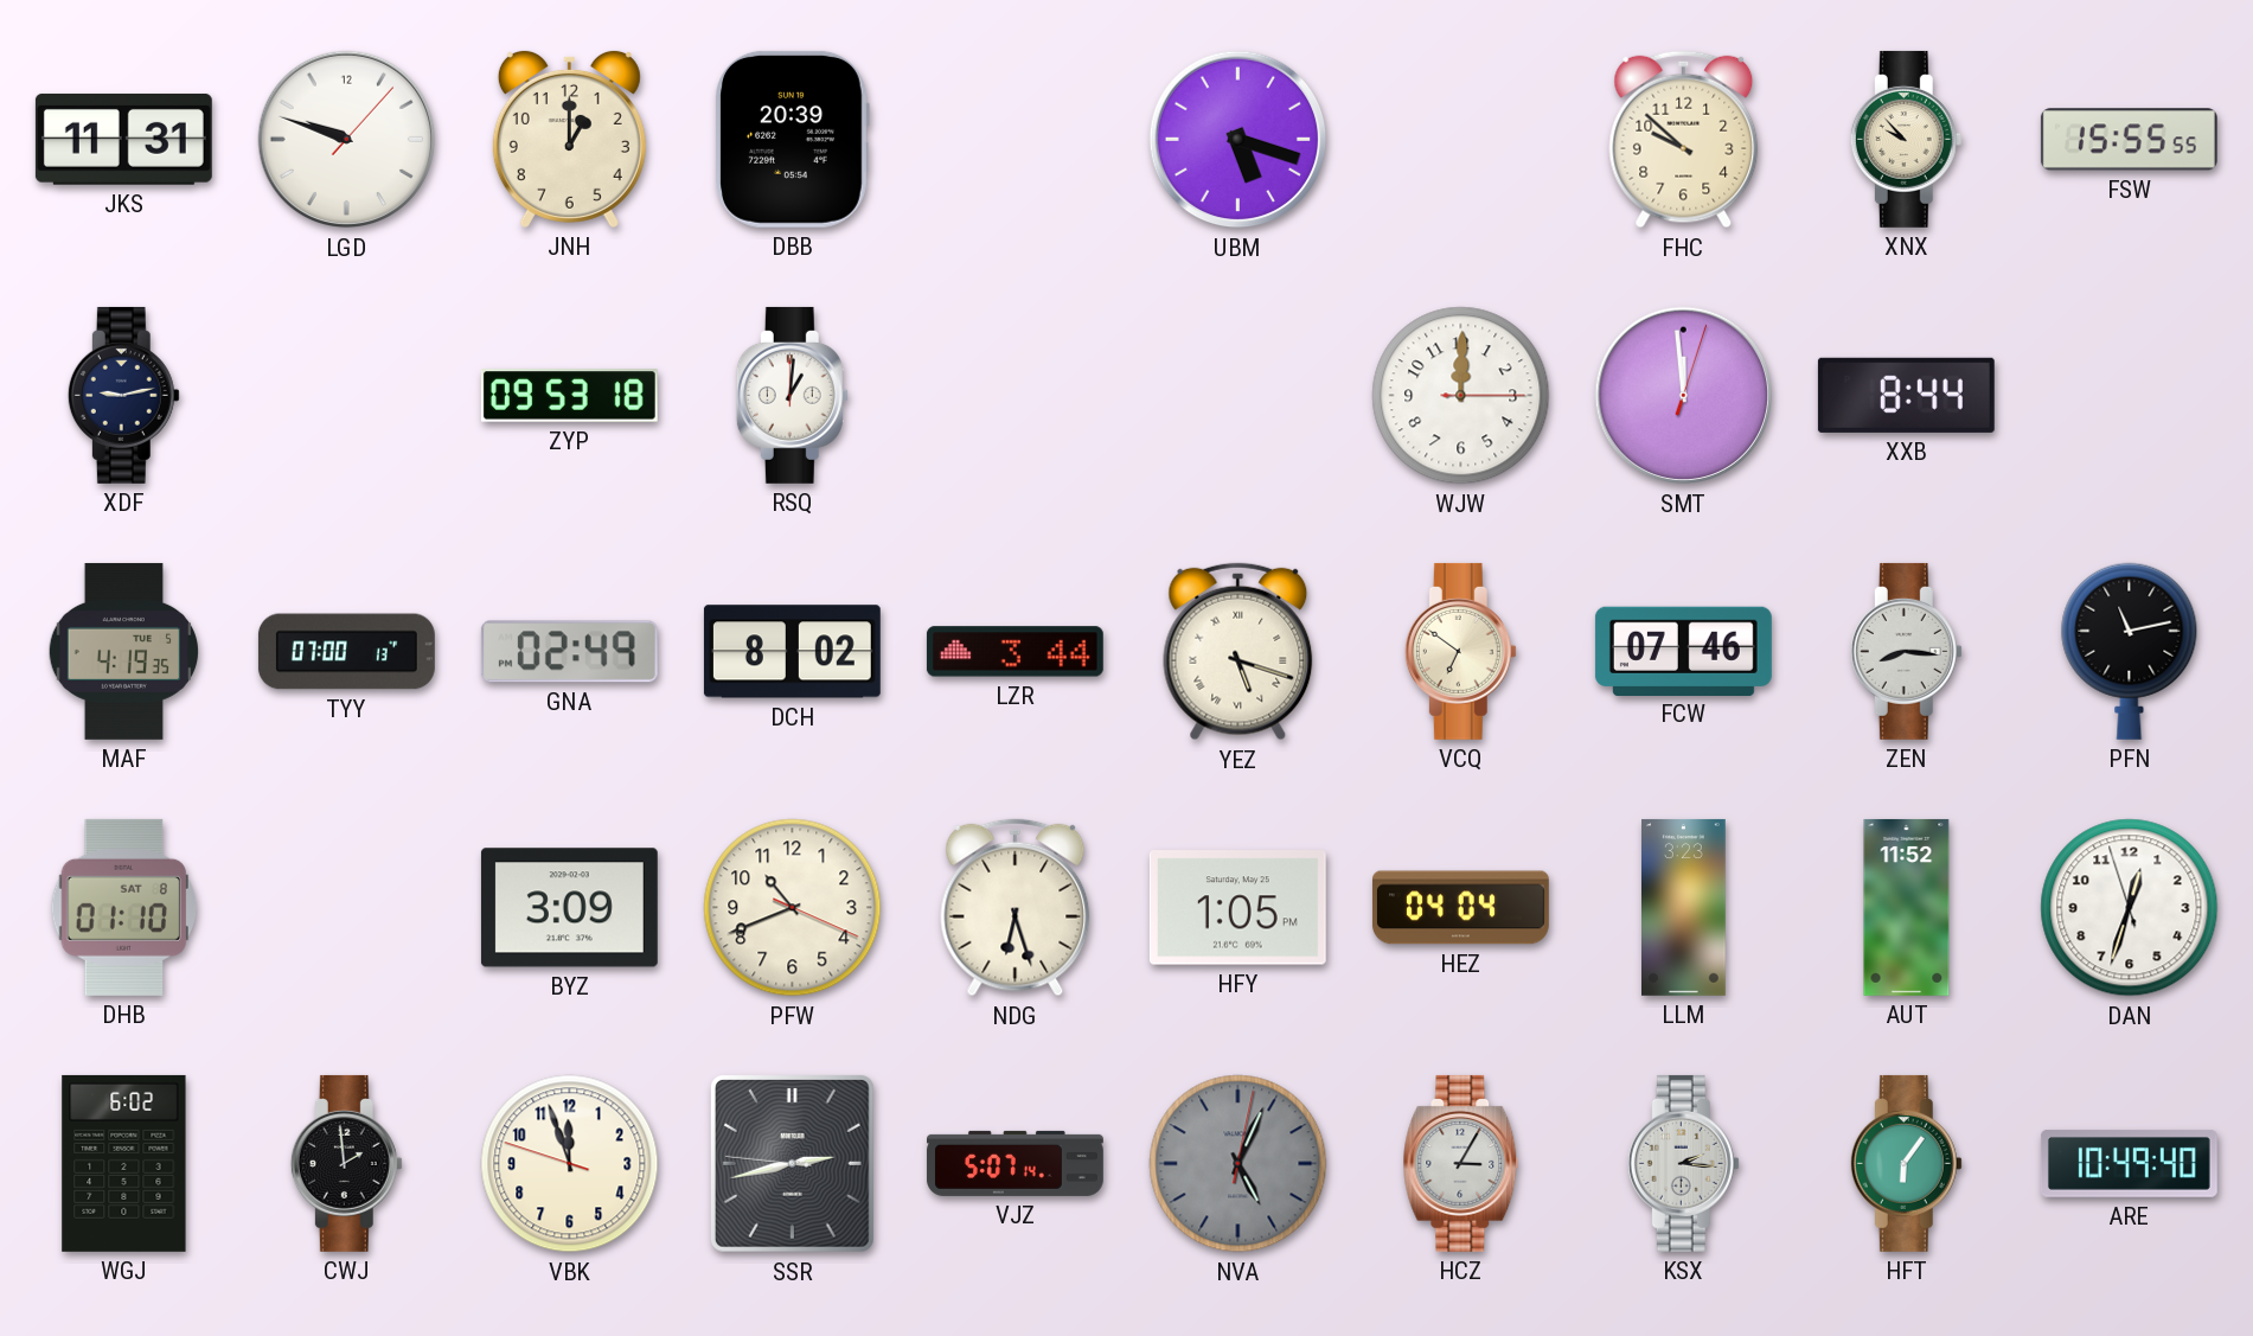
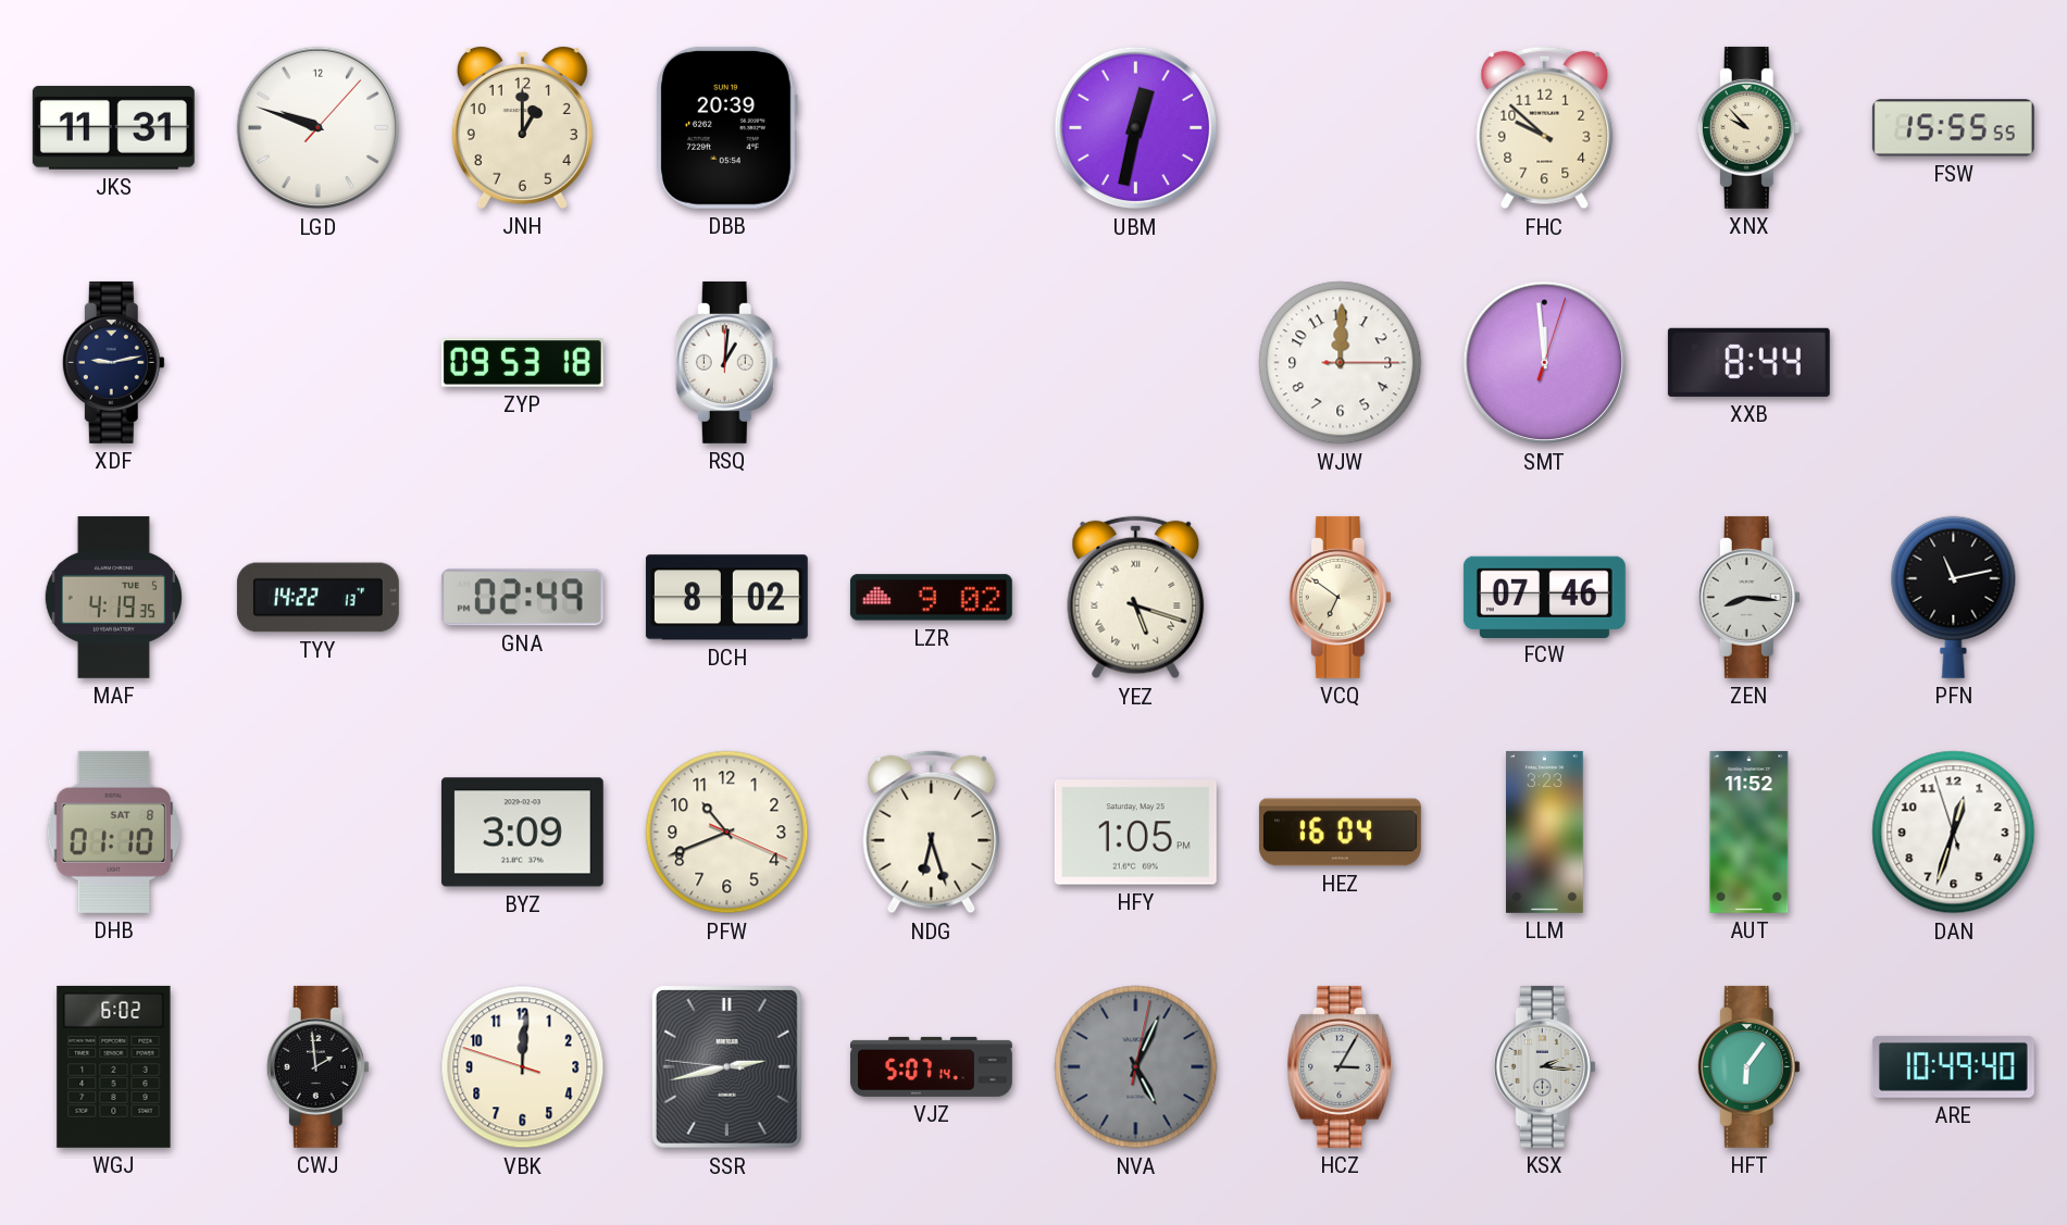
UBM: 5:18 -> 12:32 (1136, 128)
TYY: 07:00 -> 14:22 (317, 598)
LZR: 3:44 -> 9:02 (931, 598)
HEZ: 04:04 -> 16:04 (1340, 833)
VBK: 11:56 -> 12:00 (523, 1067)
